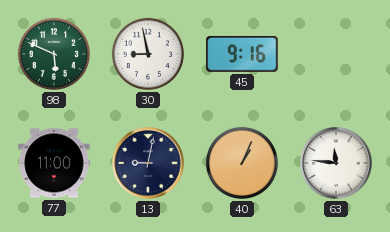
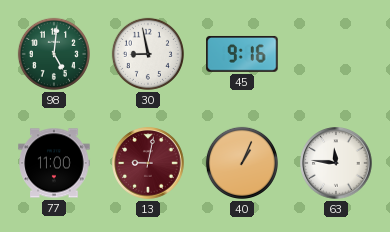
98: 5:49 -> 5:01 (54, 54)
13 dial: navy -> burgundy (148, 163)
